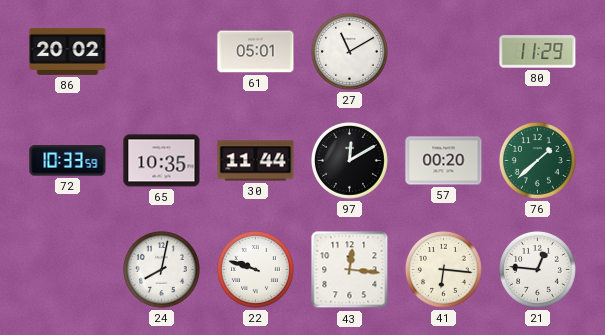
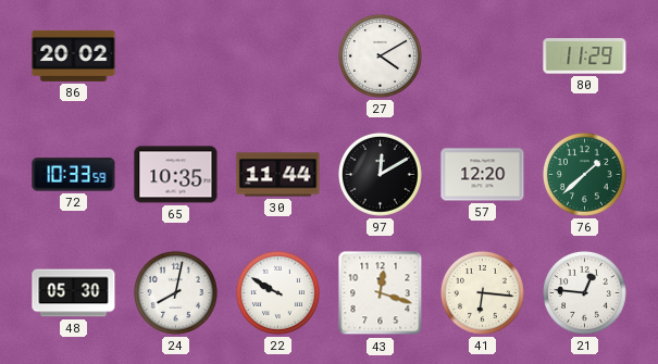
61: 05:01 -> none (256, 52)
27: 11:10 -> 4:10 (380, 55)
57: 00:20 -> 12:20 (483, 175)
48: none -> 05:30 (74, 293)
22: 9:48 -> 9:50 (277, 292)
43: 12:16 -> 12:18 (381, 293)
